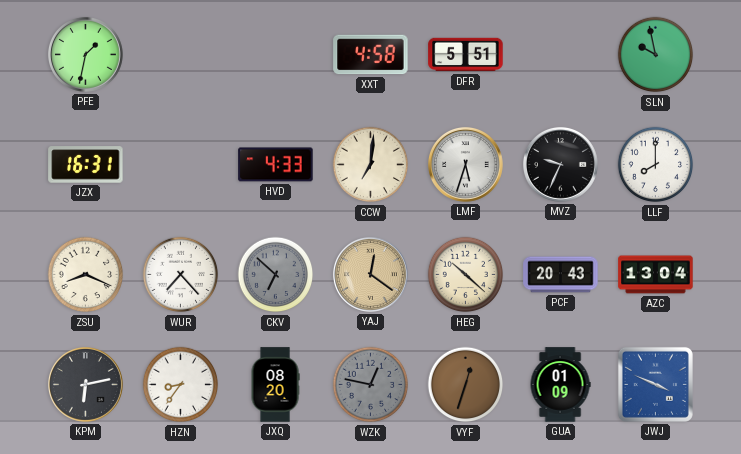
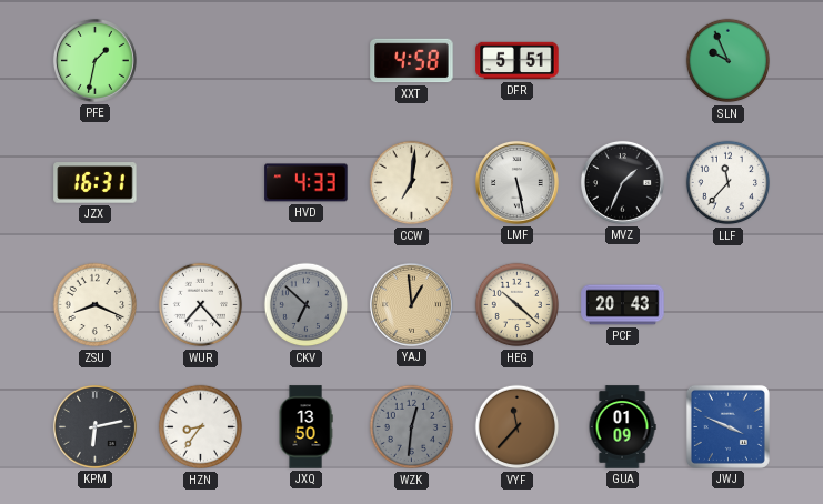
SLN: 9:58 -> 9:56 (729, 61)
LMF: 5:33 -> 5:28 (516, 182)
MVZ: 9:34 -> 1:34 (622, 182)
LLF: 8:00 -> 11:37 (729, 183)
YAJ: 12:21 -> 12:59 (411, 304)
AZC: 13:04 -> none (656, 275)
JXQ: 08:20 -> 13:50 (305, 427)
WZK: 12:47 -> 12:31 (412, 427)
VYF: 12:33 -> 11:37 (518, 427)
